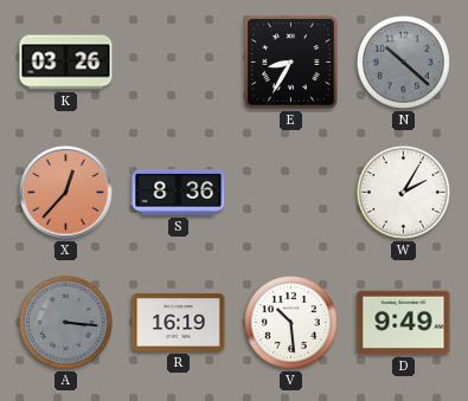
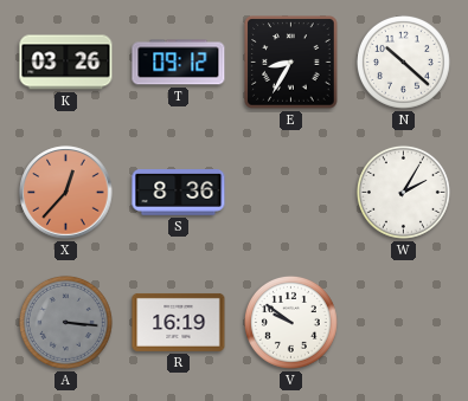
T: none -> 09:12 (179, 63)
N dial: grey -> white (403, 62)
V: 10:29 -> 9:51 (290, 322)
D: 9:49 -> none (404, 323)
